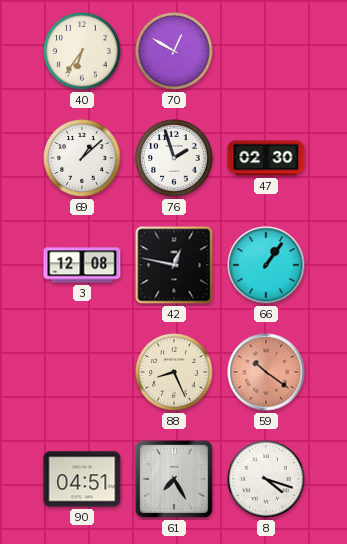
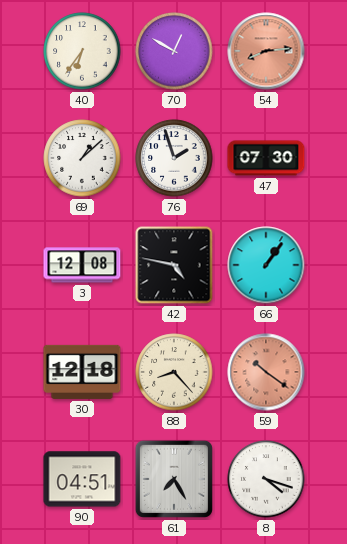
54: none -> 8:14 (266, 51)
47: 02:30 -> 07:30 (266, 158)
42: 12:47 -> 4:47 (174, 265)
30: none -> 12:18 (82, 372)
88: 8:26 -> 8:23 (174, 372)
